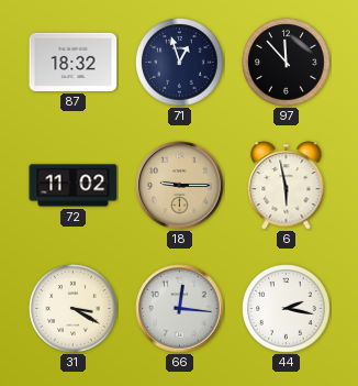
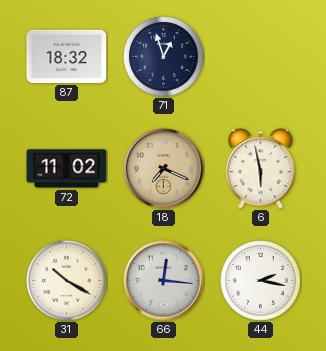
97: 11:53 -> none (287, 63)
18: 9:15 -> 7:19 (164, 169)
31: 3:20 -> 10:20 (67, 281)
